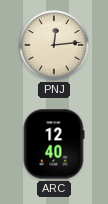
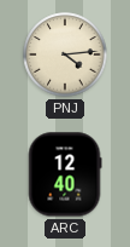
PNJ: 12:14 -> 4:14 (65, 54)
